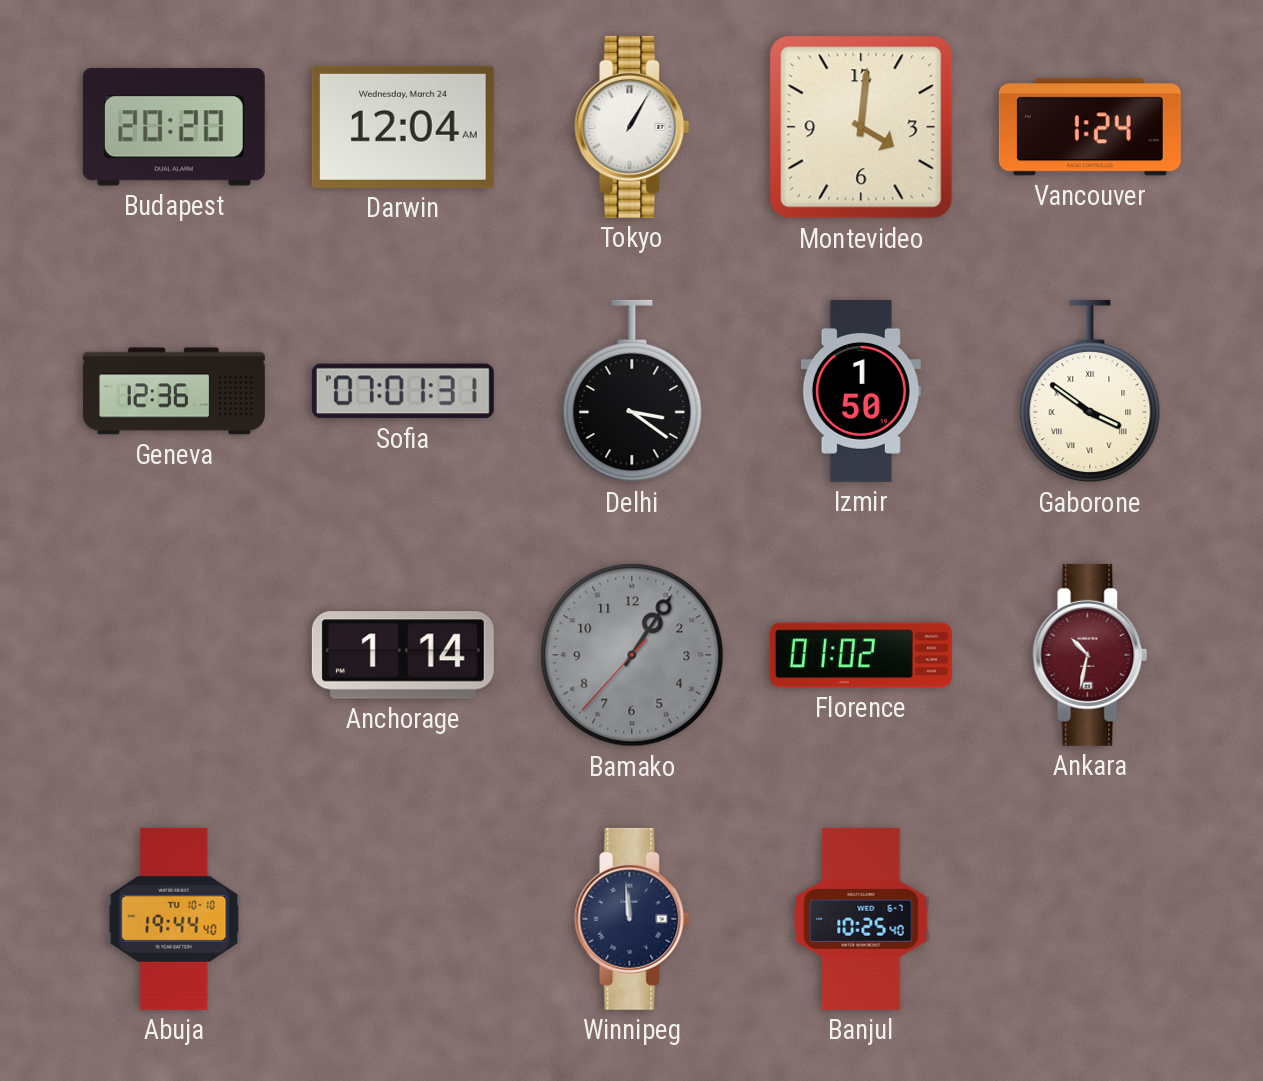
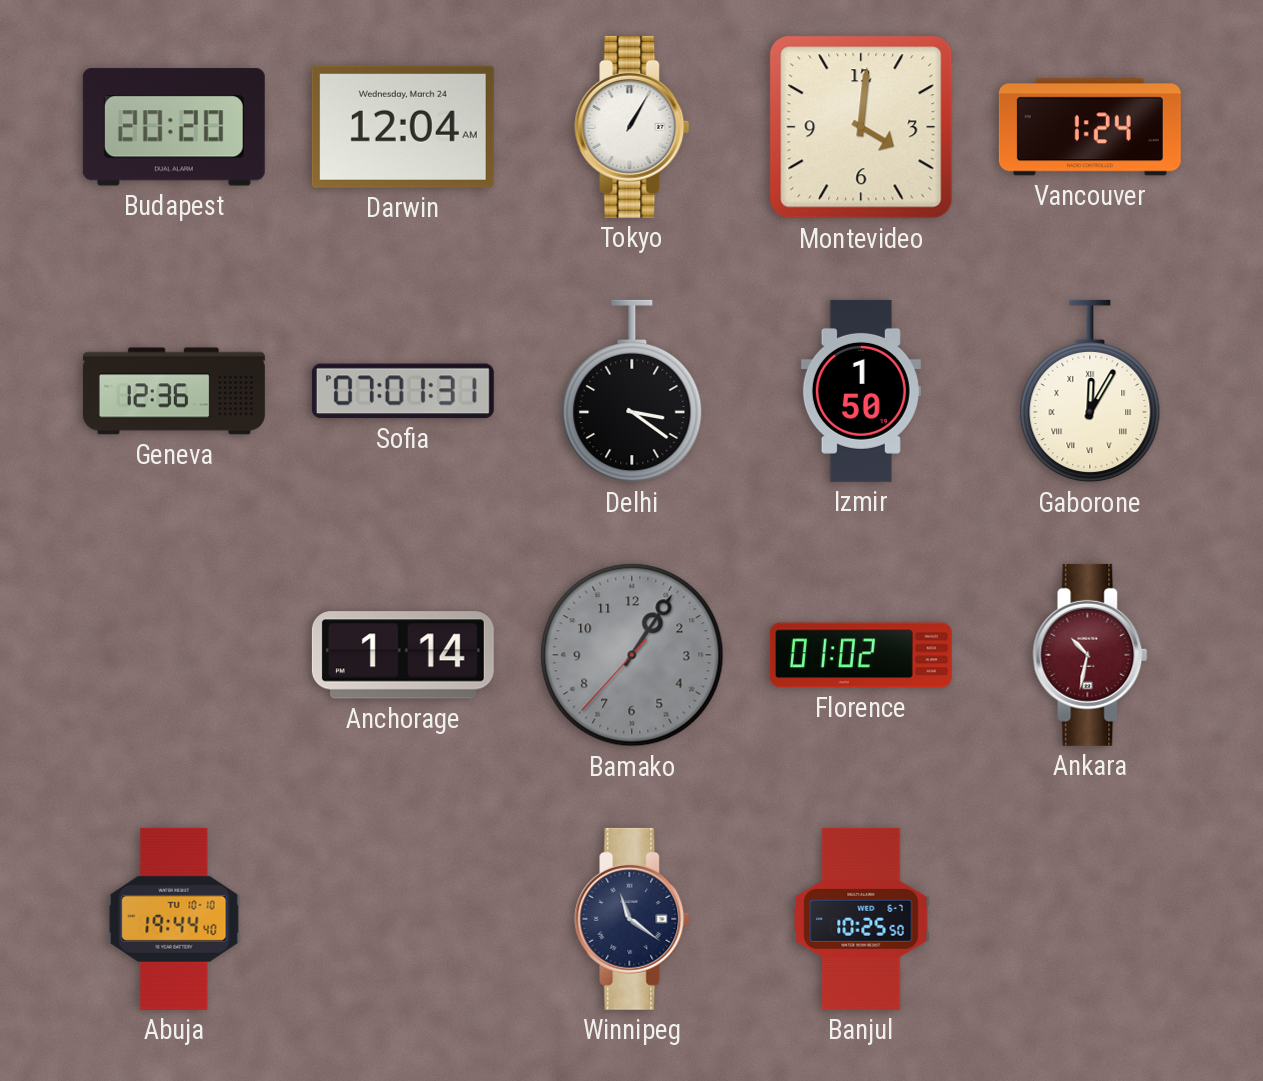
Gaborone: 3:51 -> 12:05 (1090, 391)
Winnipeg: 11:59 -> 11:21 (632, 919)
Banjul: 10:25:40 -> 10:25:50 (861, 919)
